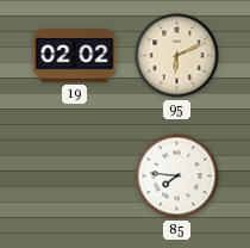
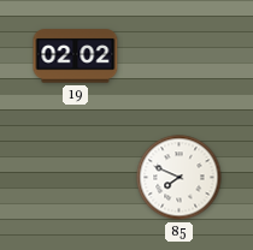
95: 6:11 -> none (177, 56)
85: 7:46 -> 7:49 (180, 178)
